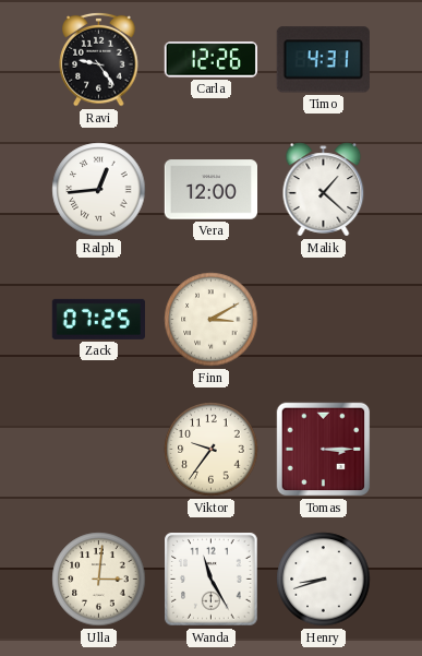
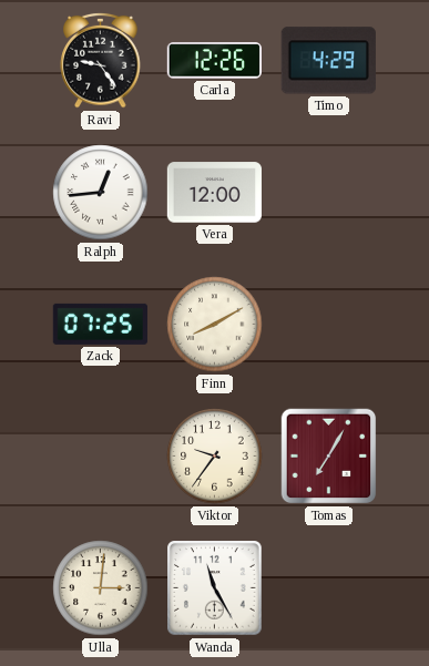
Timo: 4:31 -> 4:29 (328, 61)
Malik: 1:22 -> none (324, 190)
Finn: 3:10 -> 8:10 (215, 325)
Tomas: 3:15 -> 7:05 (329, 457)
Henry: 8:42 -> none (324, 580)
